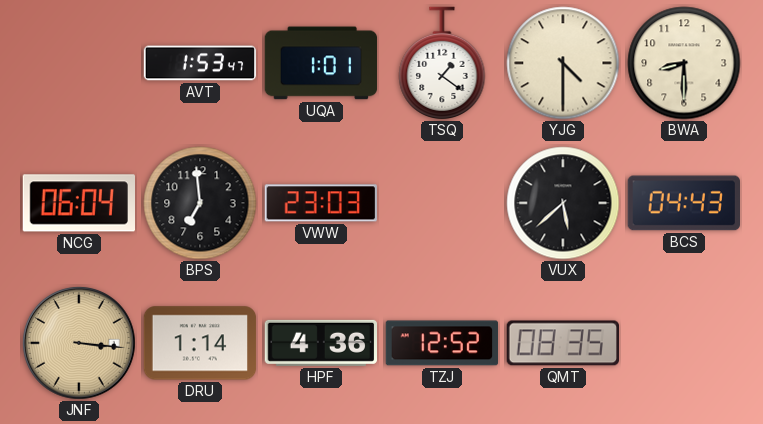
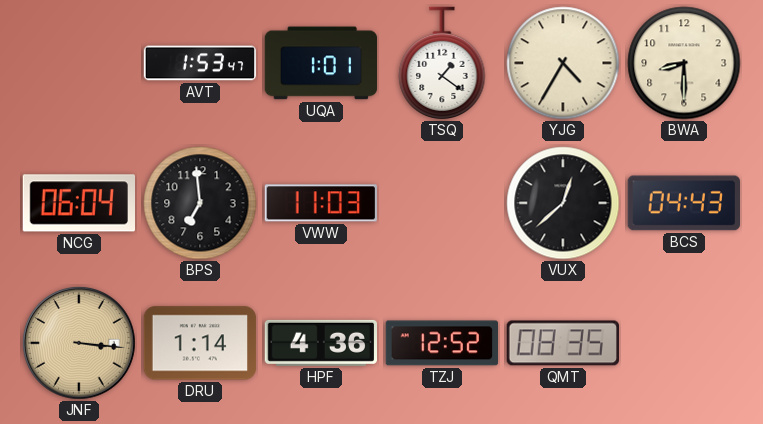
YJG: 4:30 -> 4:35 (563, 63)
VWW: 23:03 -> 11:03 (320, 203)
VUX: 5:38 -> 12:38 (563, 203)
